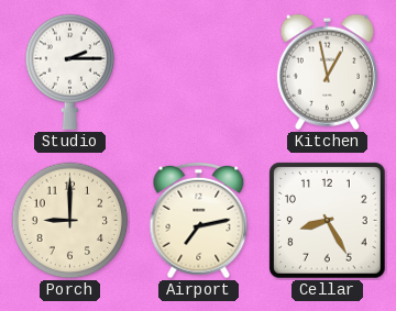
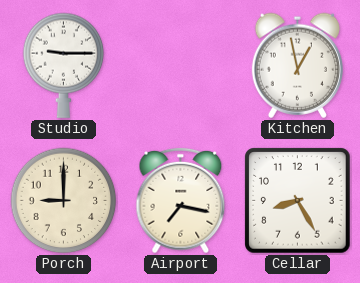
Studio: 2:15 -> 9:15 (64, 65)
Airport: 7:13 -> 7:17 (181, 201)
